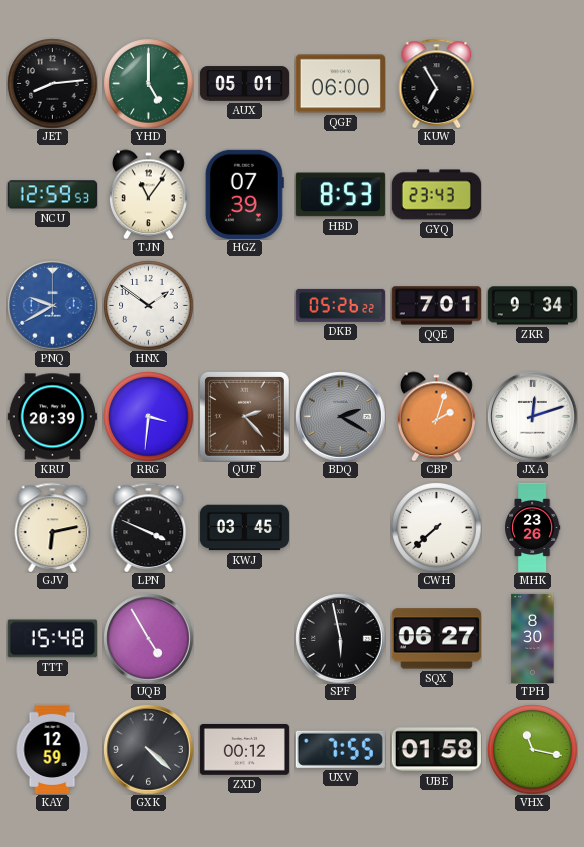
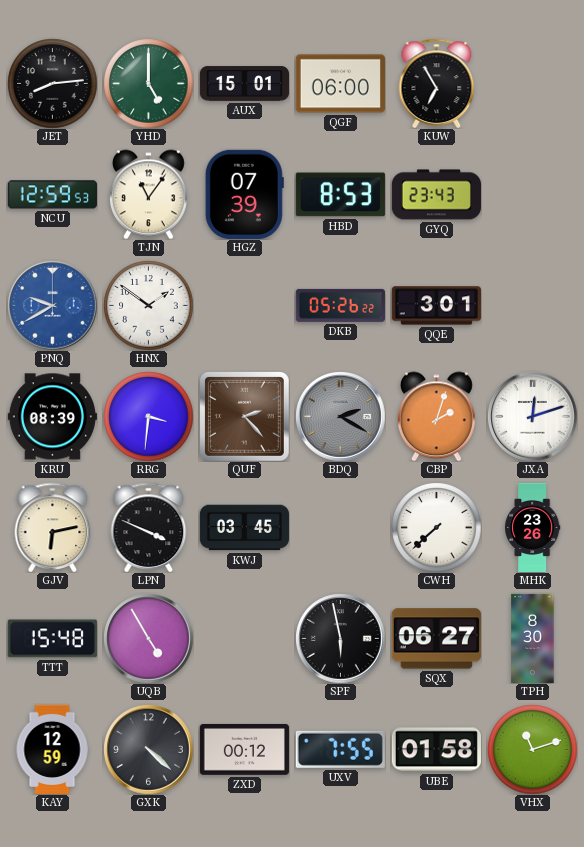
AUX: 05:01 -> 15:01 (244, 84)
QQE: 7:01 -> 3:01 (436, 306)
ZKR: 9:34 -> none (532, 306)
KRU: 20:39 -> 08:39 (52, 417)
VHX: 11:17 -> 11:12 (532, 749)
